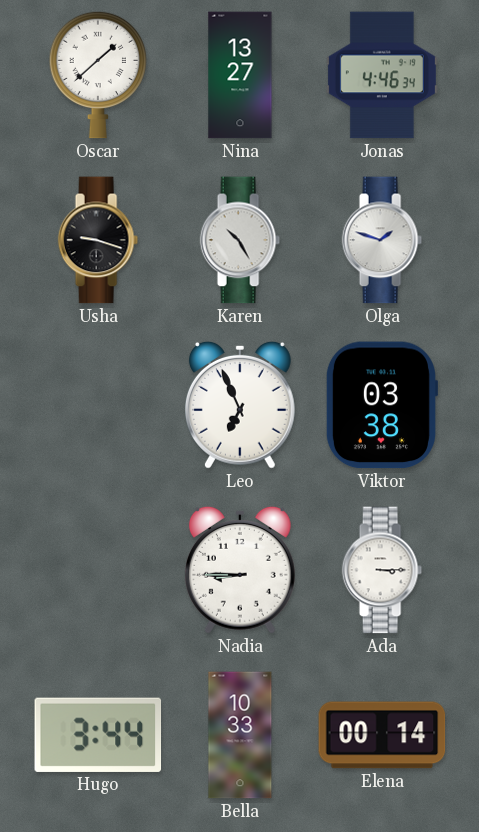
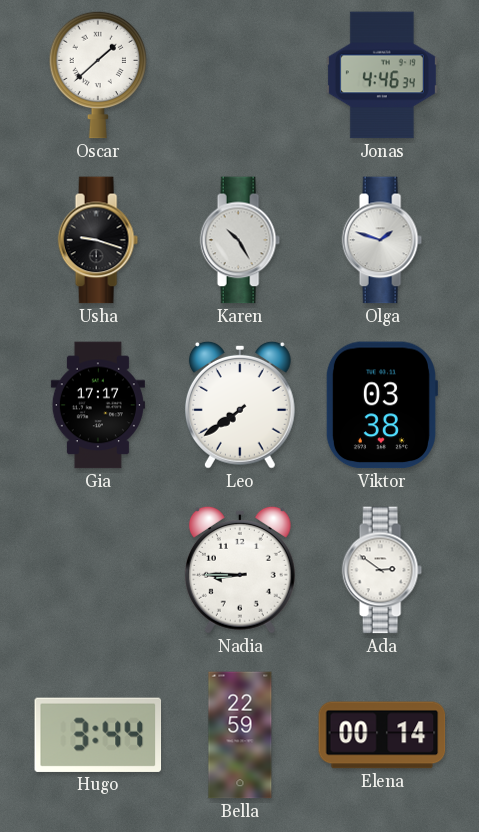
Nina: 13:27 -> none (240, 75)
Gia: none -> 17:17 (98, 405)
Leo: 6:56 -> 7:39 (240, 405)
Ada: 3:15 -> 2:51 (382, 570)
Bella: 10:33 -> 22:59 (240, 735)
